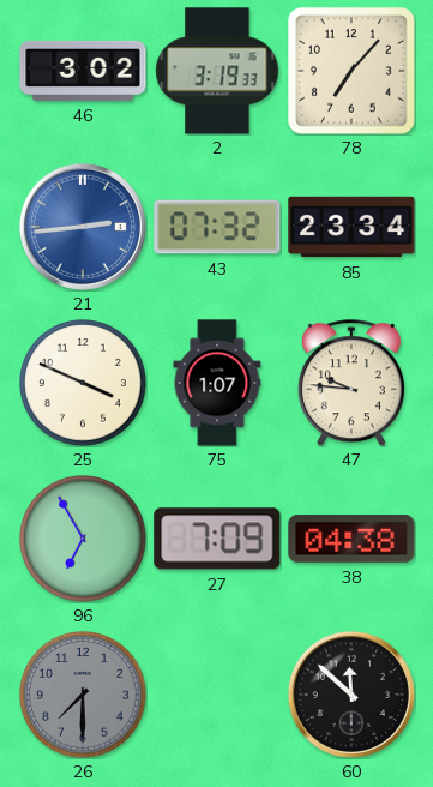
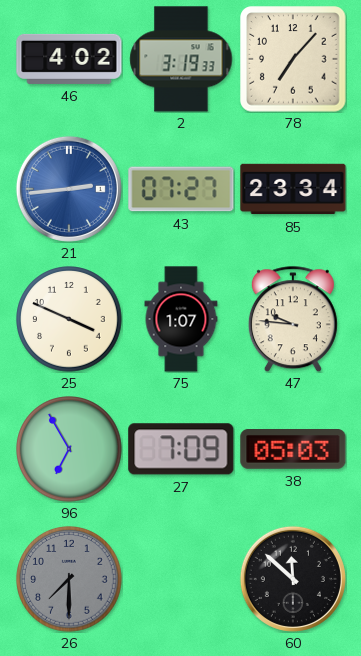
46: 3:02 -> 4:02 (69, 59)
43: 07:32 -> 07:27 (181, 189)
38: 04:38 -> 05:03 (293, 450)
